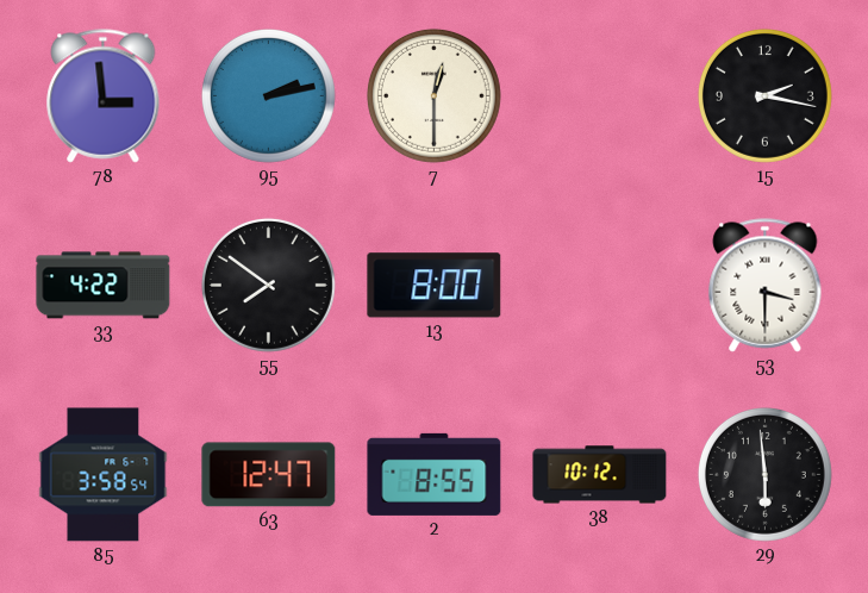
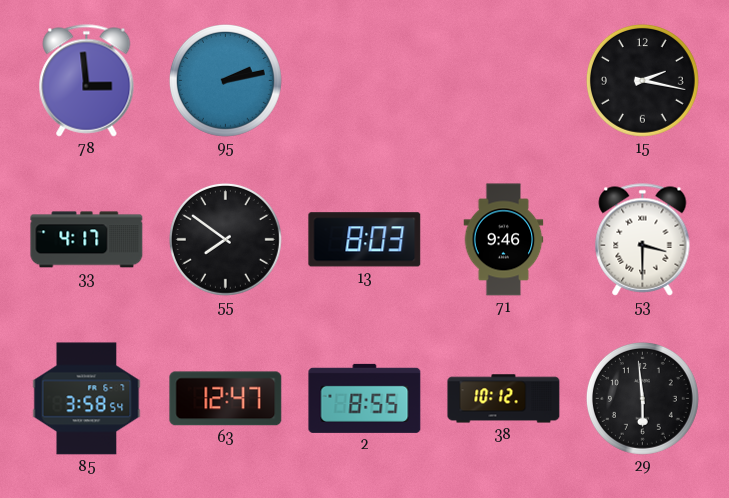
7: 12:30 -> none (433, 95)
33: 4:22 -> 4:17 (87, 240)
13: 8:00 -> 8:03 (365, 240)
71: none -> 9:46 (504, 240)
